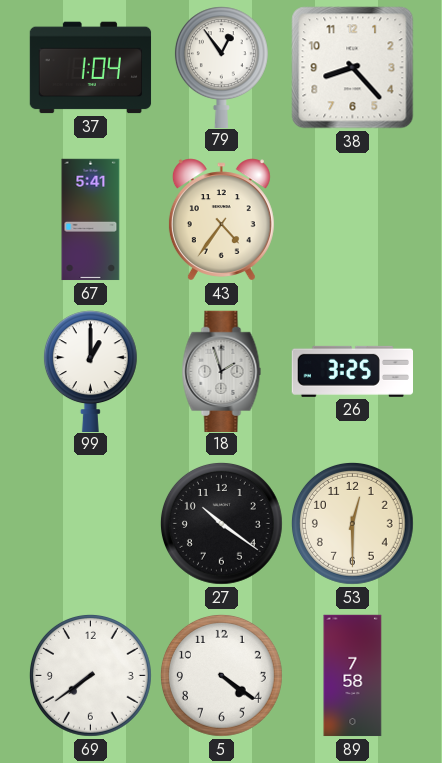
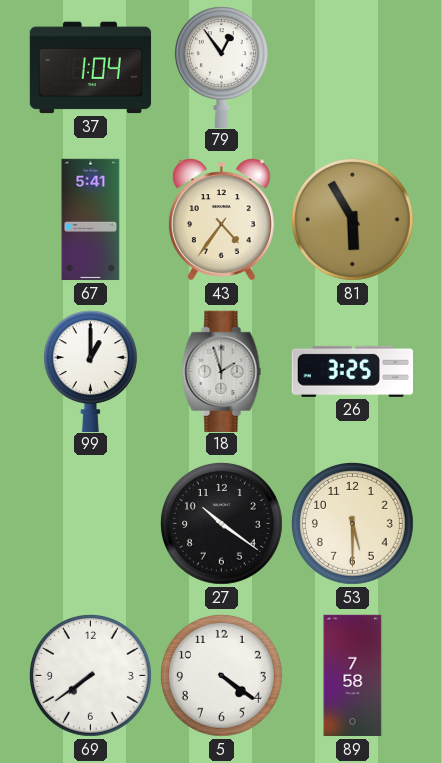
38: 8:23 -> none (353, 68)
81: none -> 5:55 (352, 219)
53: 12:30 -> 5:30 (352, 523)
